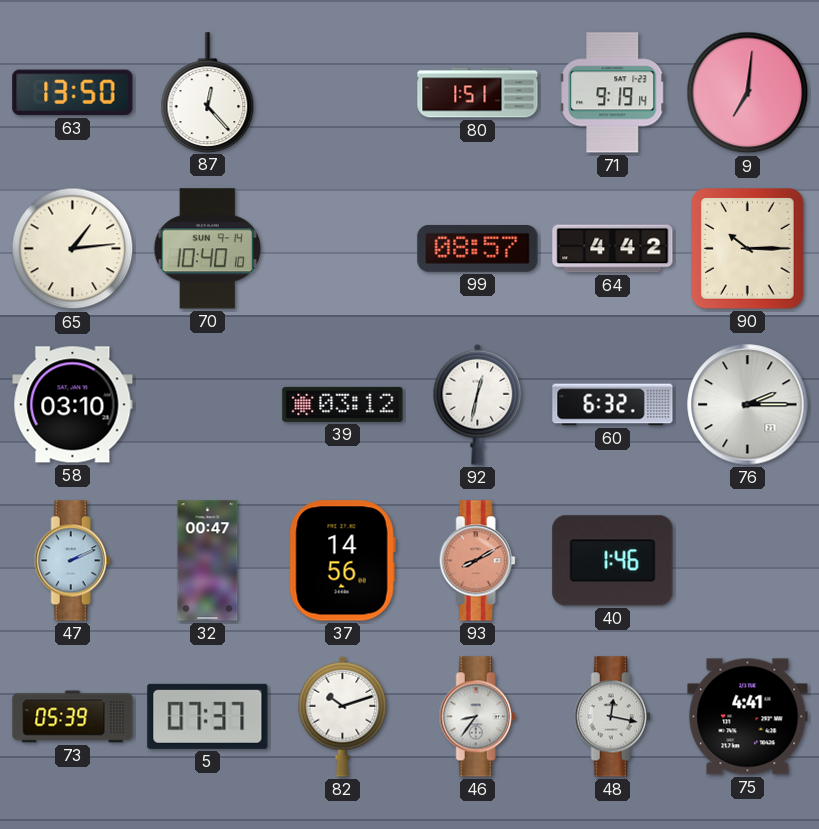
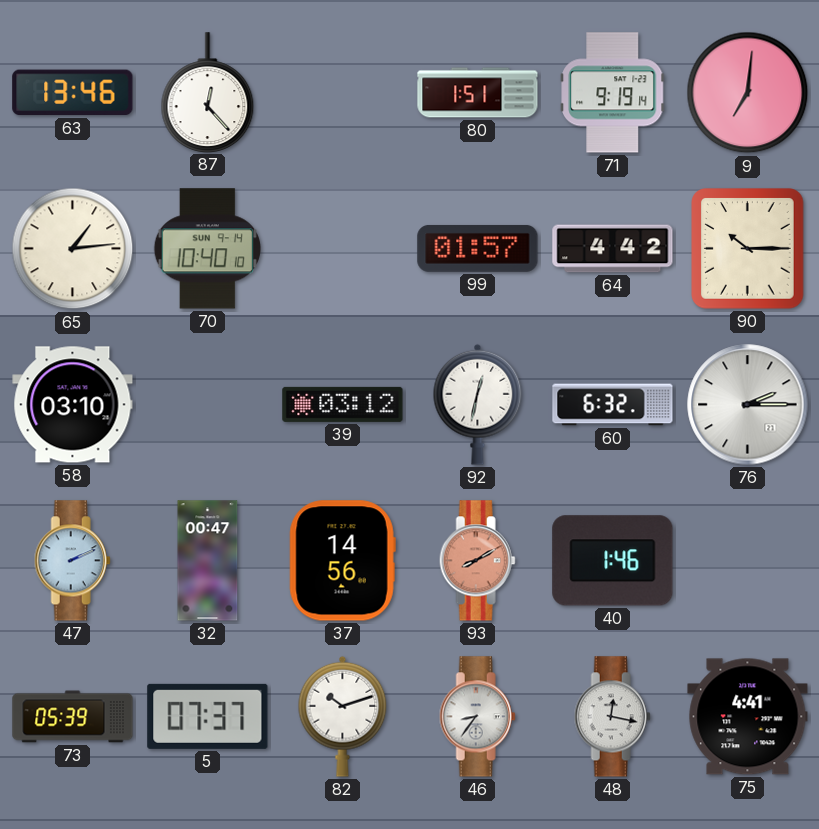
63: 13:50 -> 13:46 (73, 93)
99: 08:57 -> 01:57 (478, 248)
